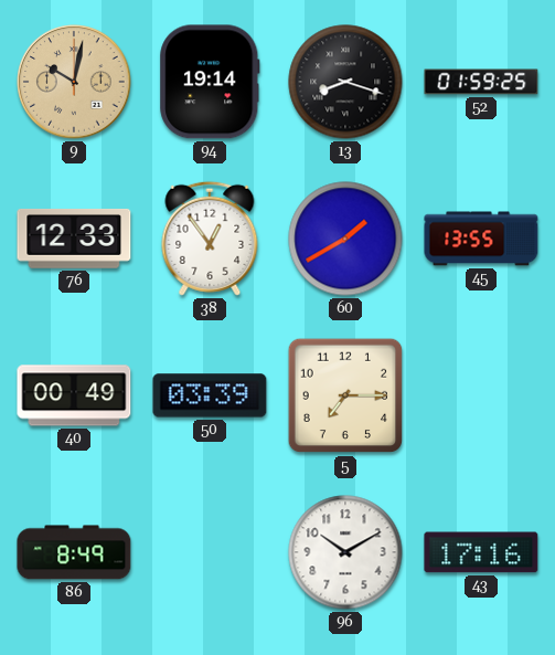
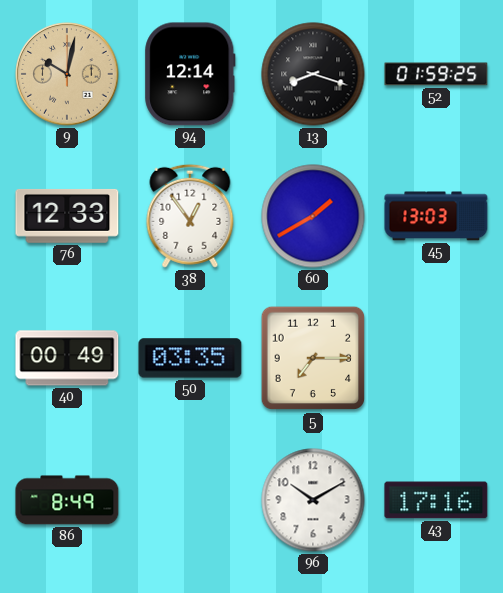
94: 19:14 -> 12:14 (190, 74)
45: 13:55 -> 13:03 (436, 216)
50: 03:39 -> 03:35 (190, 358)
